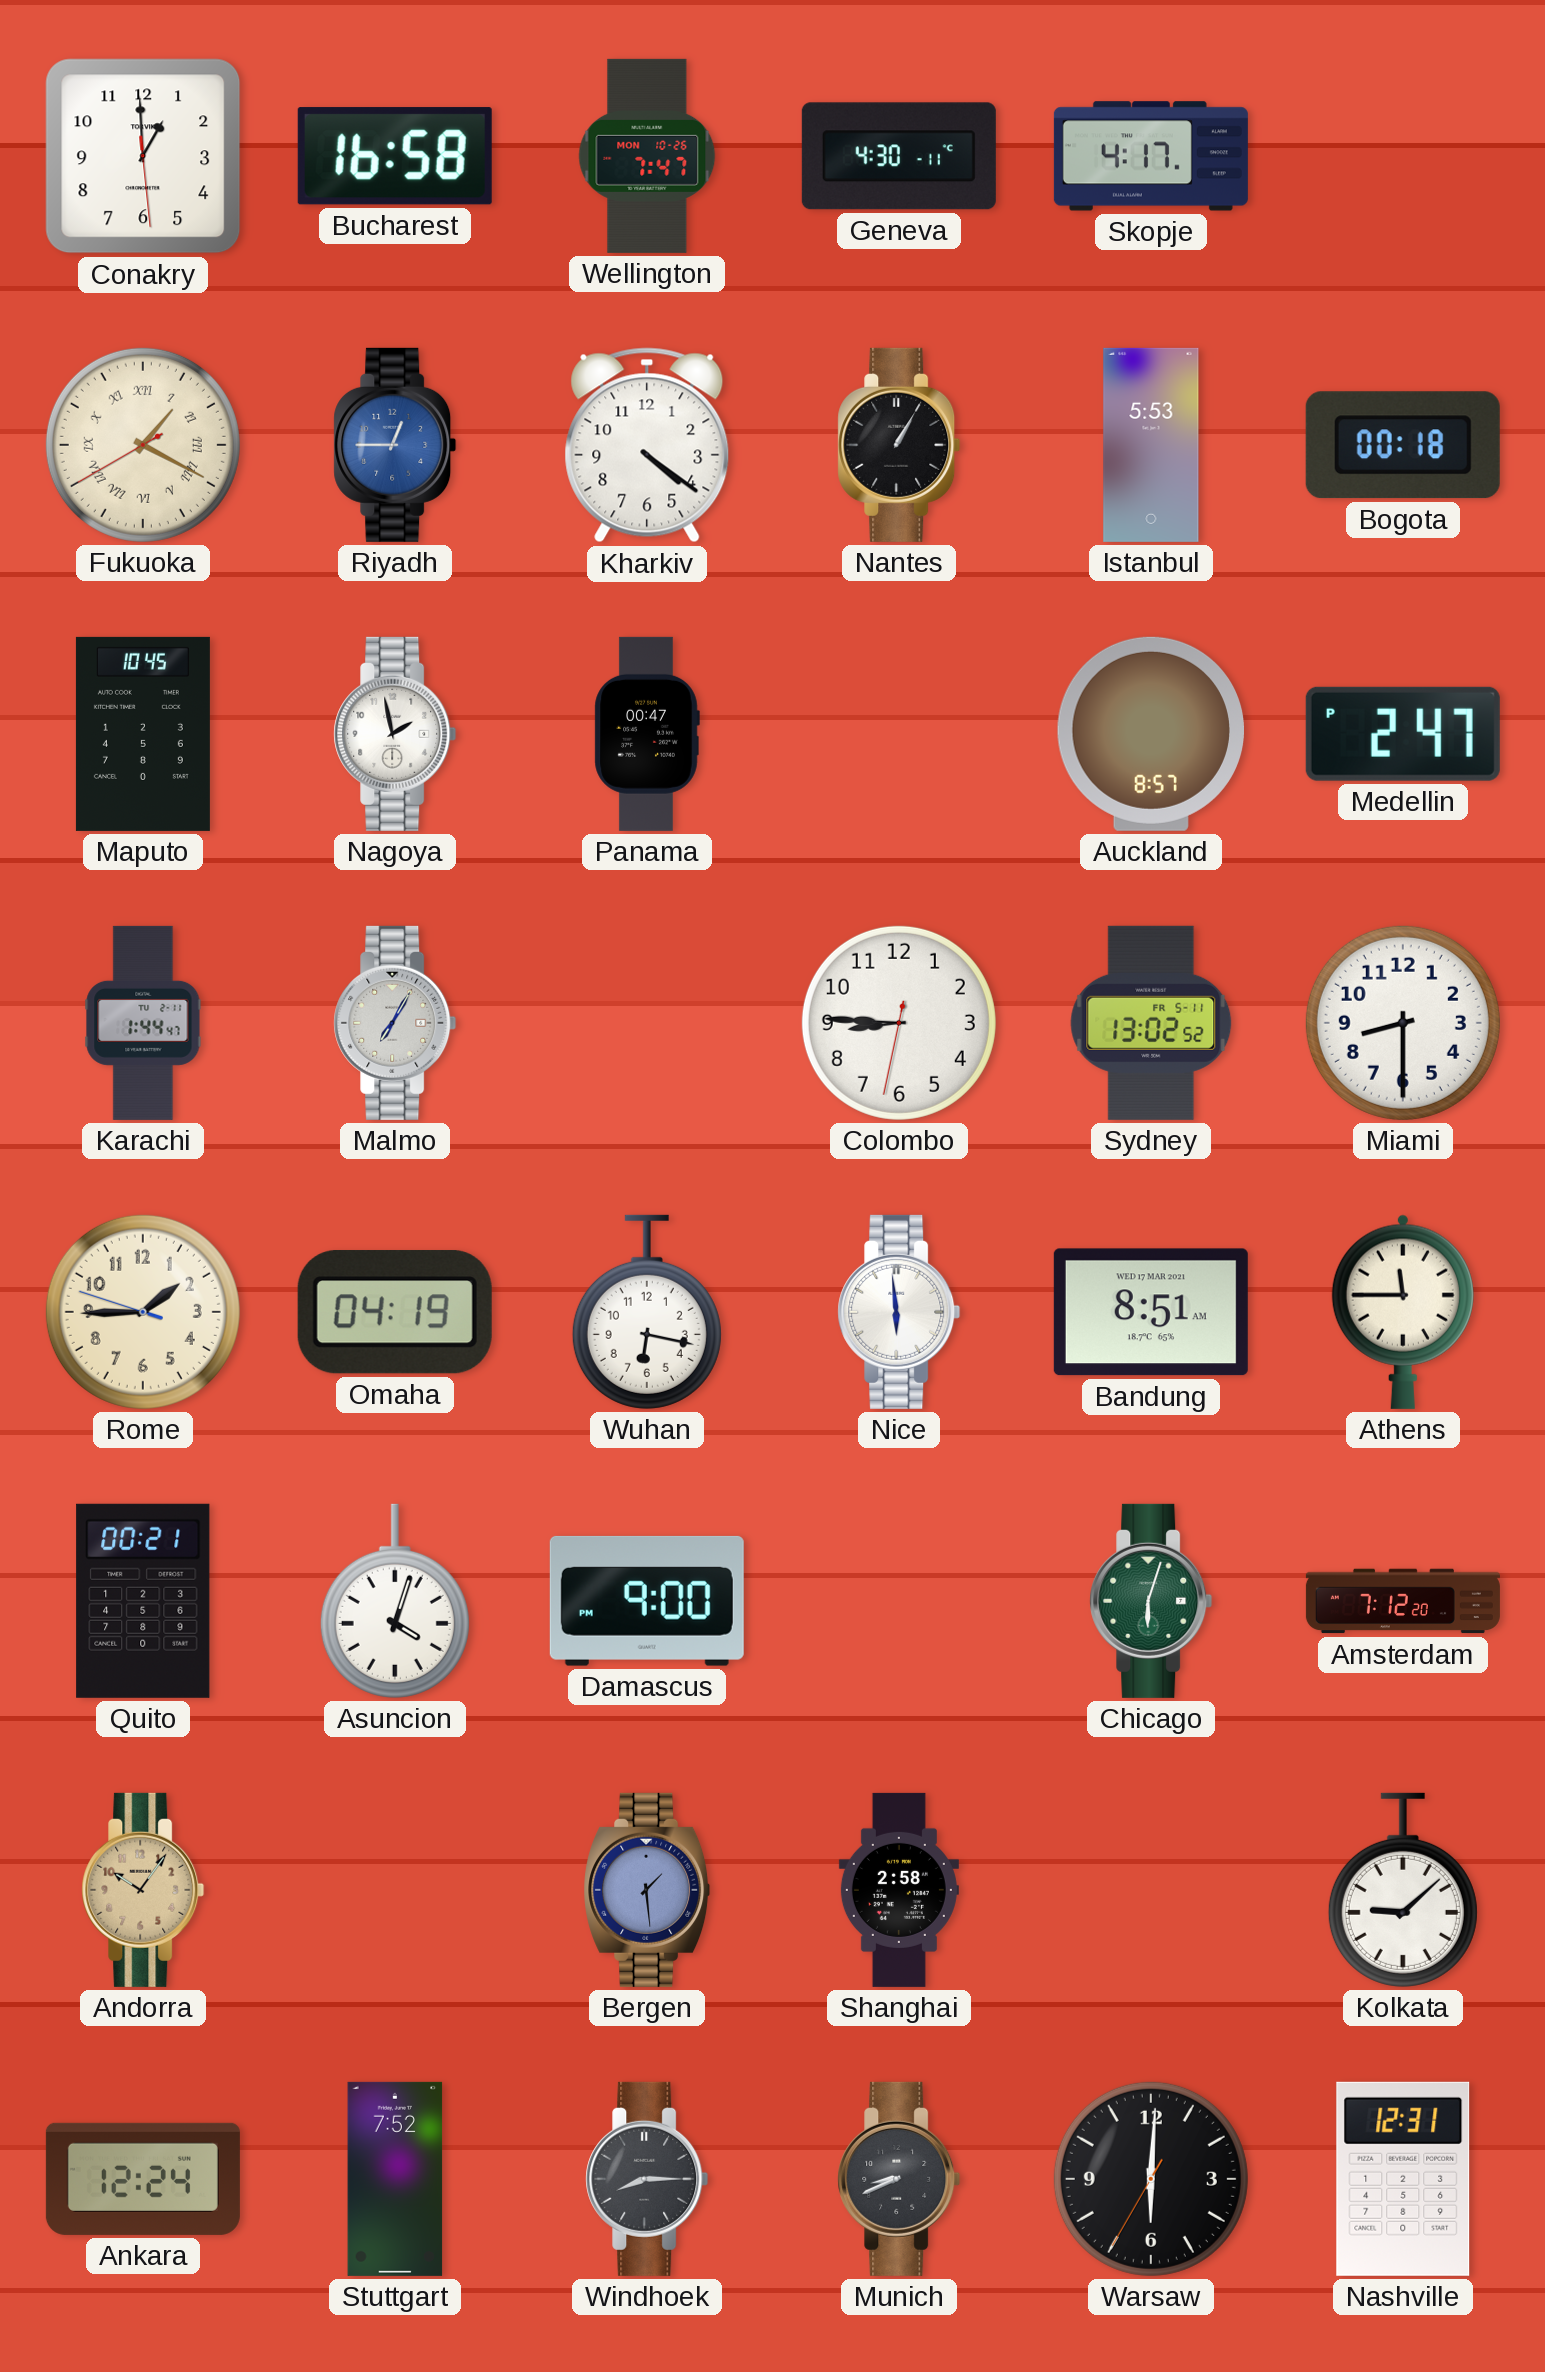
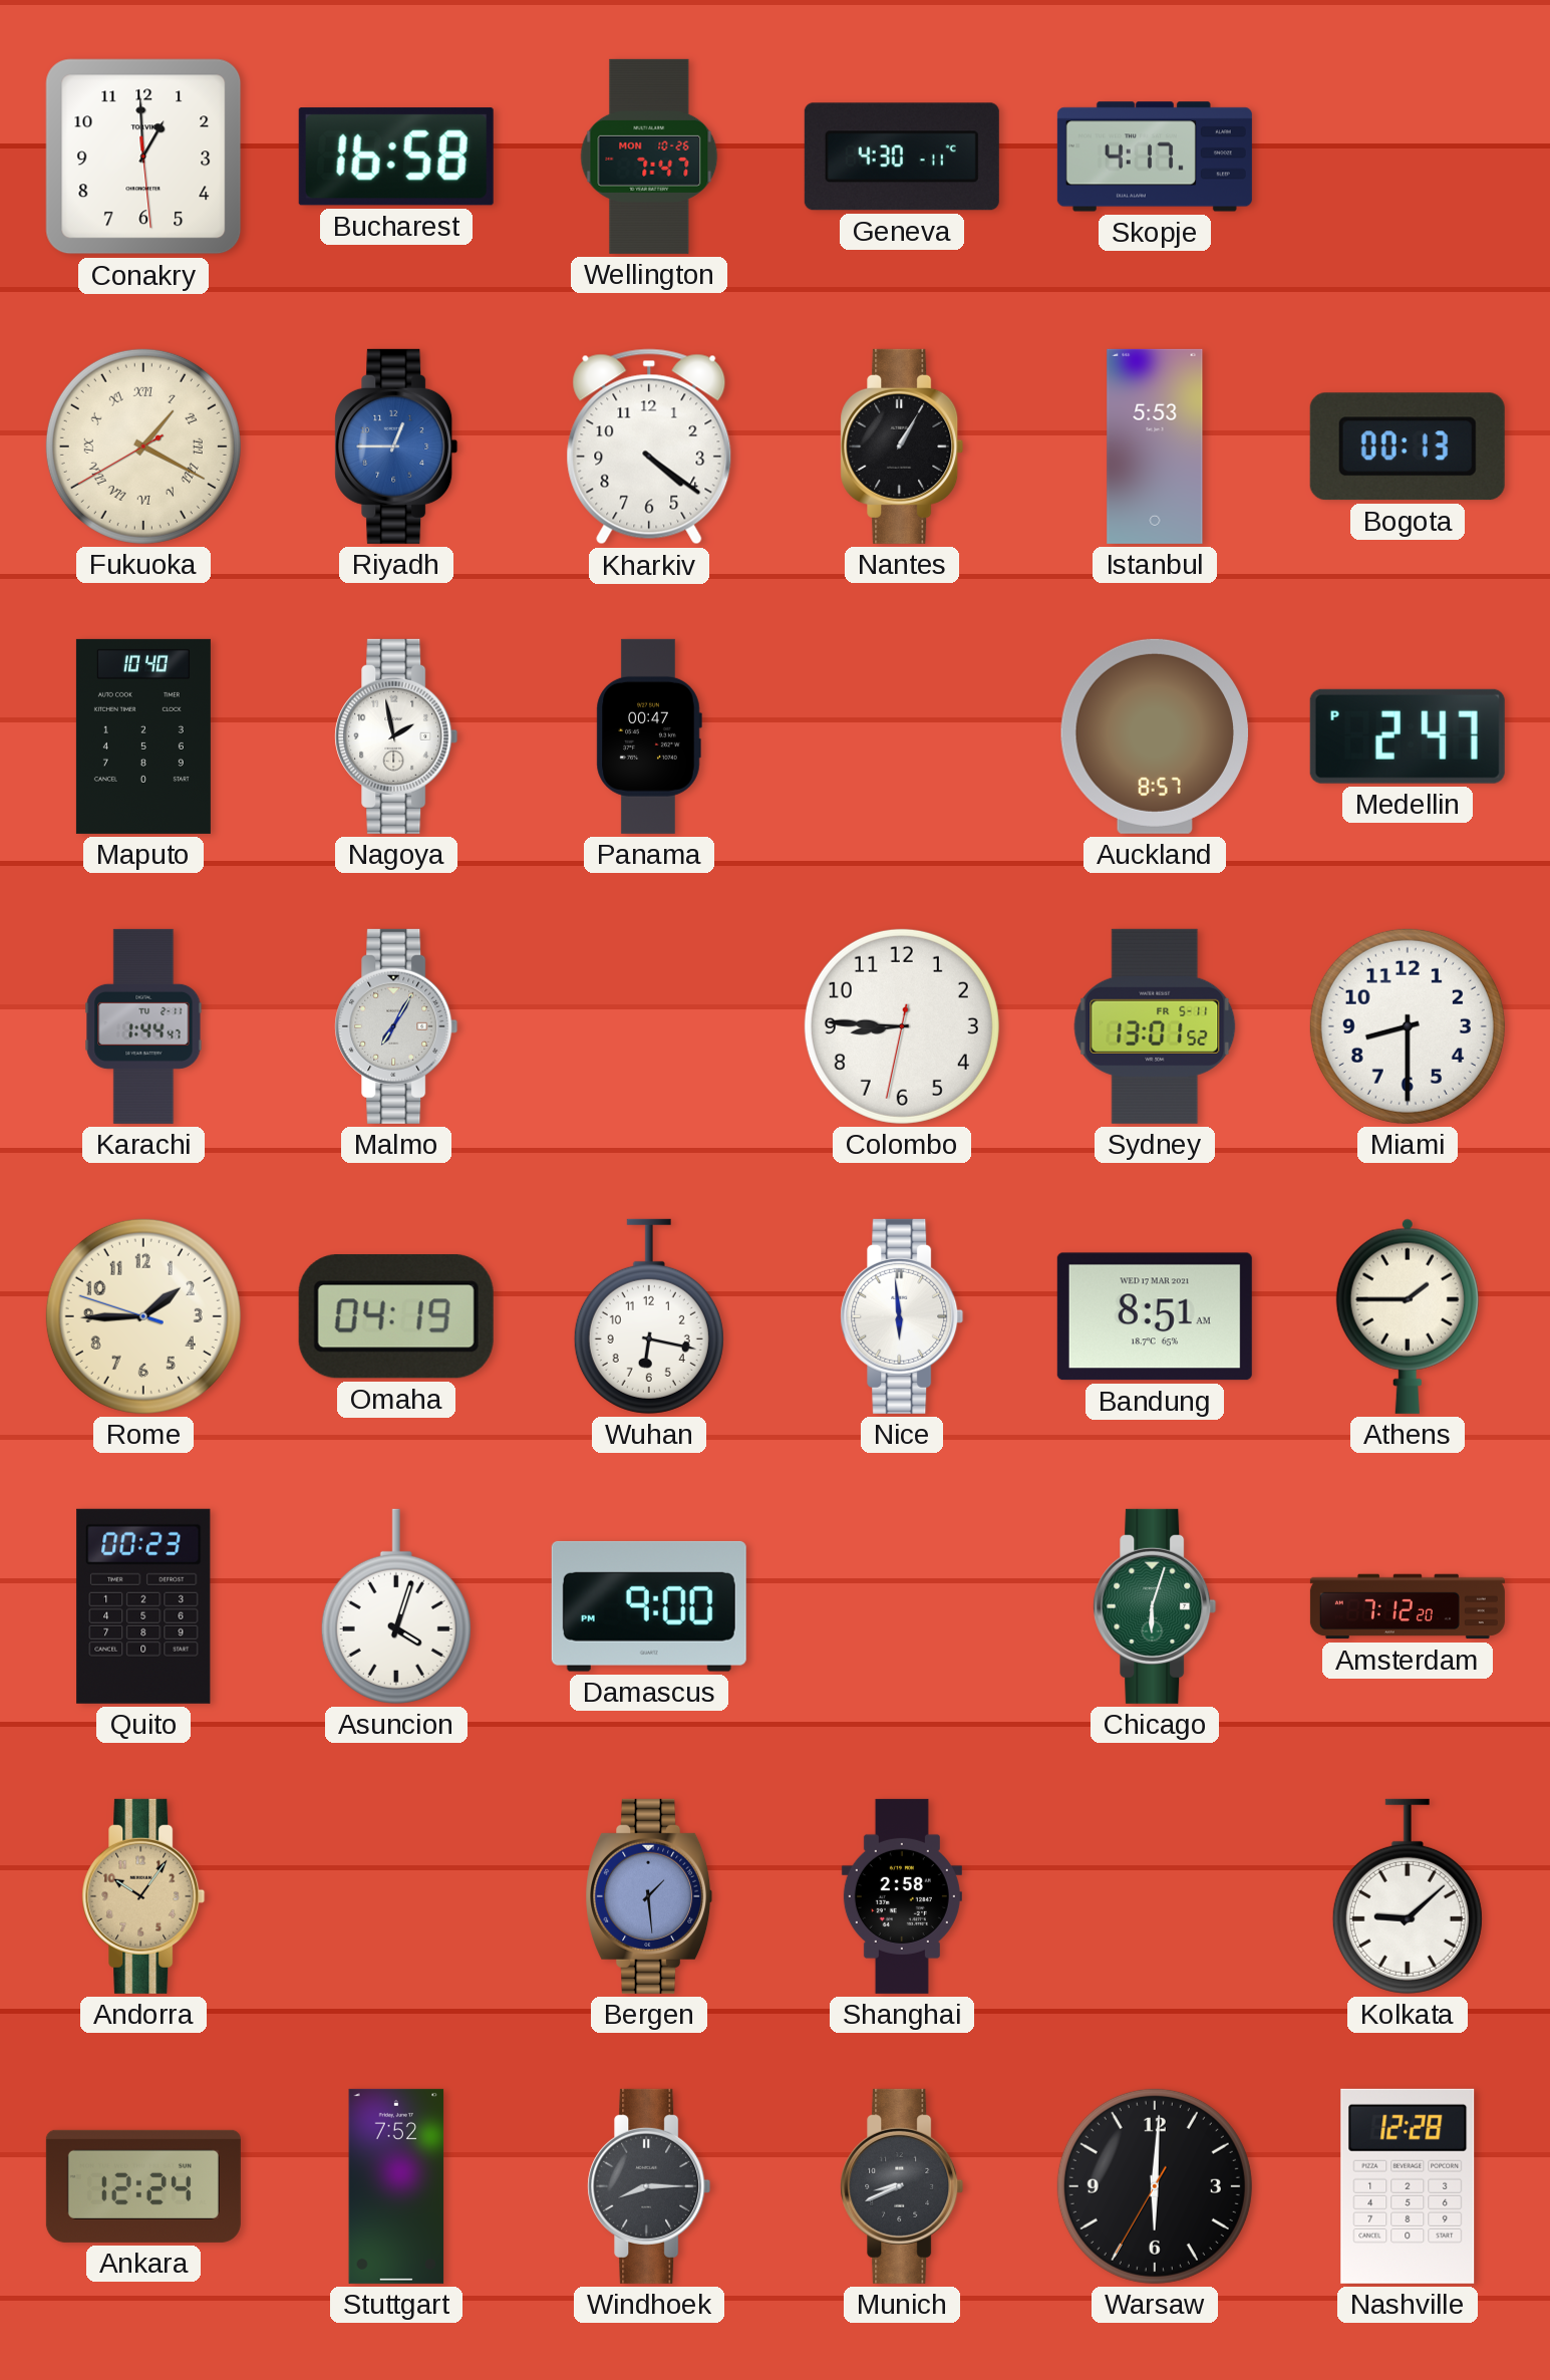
Bogota: 00:18 -> 00:13 (1408, 447)
Maputo: 10:45 -> 10:40 (143, 736)
Sydney: 13:02 -> 13:01 (1155, 1026)
Athens: 11:45 -> 1:45 (1408, 1316)
Quito: 00:21 -> 00:23 (143, 1606)
Nashville: 12:31 -> 12:28 (1408, 2186)
